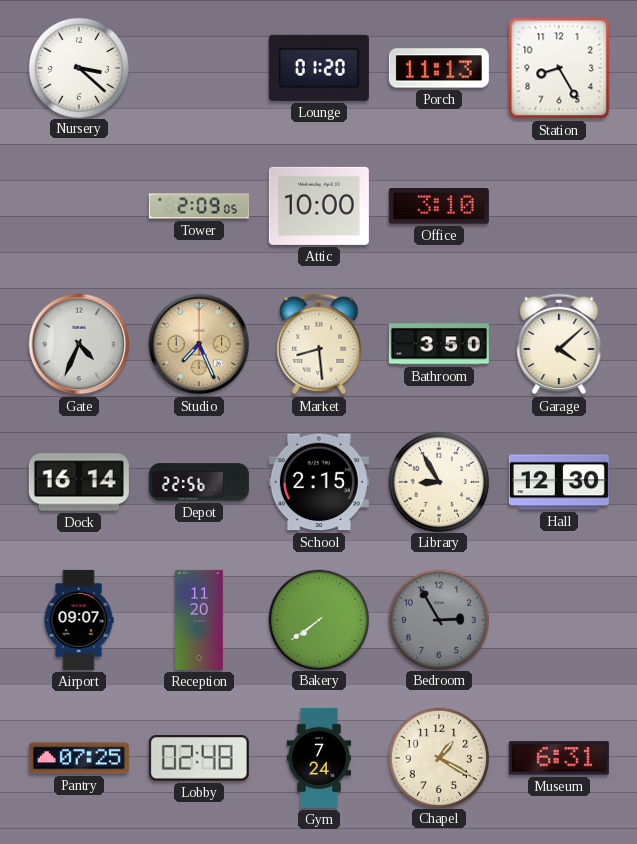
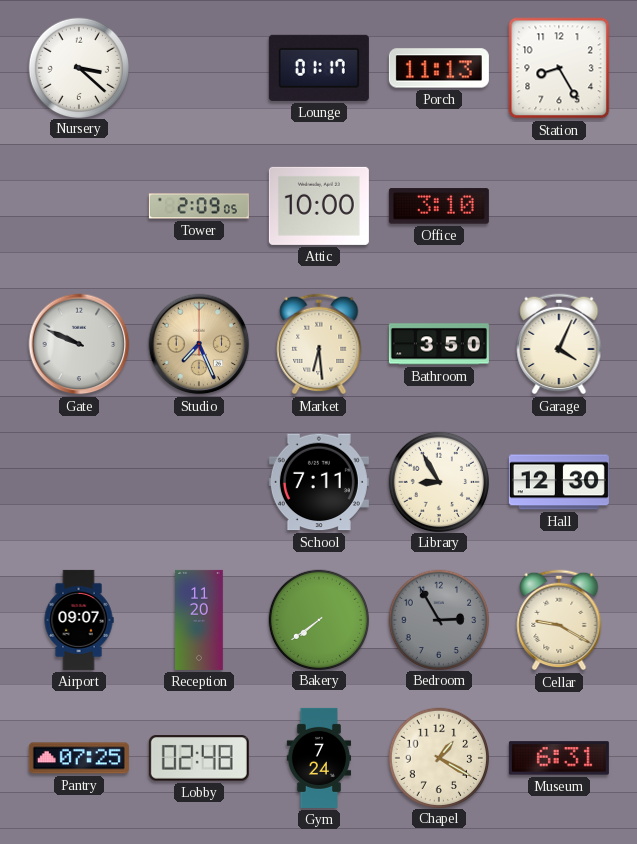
Lounge: 01:20 -> 01:17 (319, 68)
Gate: 4:34 -> 9:49 (79, 344)
Market: 8:29 -> 6:29 (319, 344)
Garage: 4:08 -> 4:04 (559, 344)
Dock: 16:14 -> none (79, 482)
Depot: 22:56 -> none (199, 482)
School: 2:15 -> 7:11 (319, 482)
Cellar: none -> 9:20 (559, 620)
